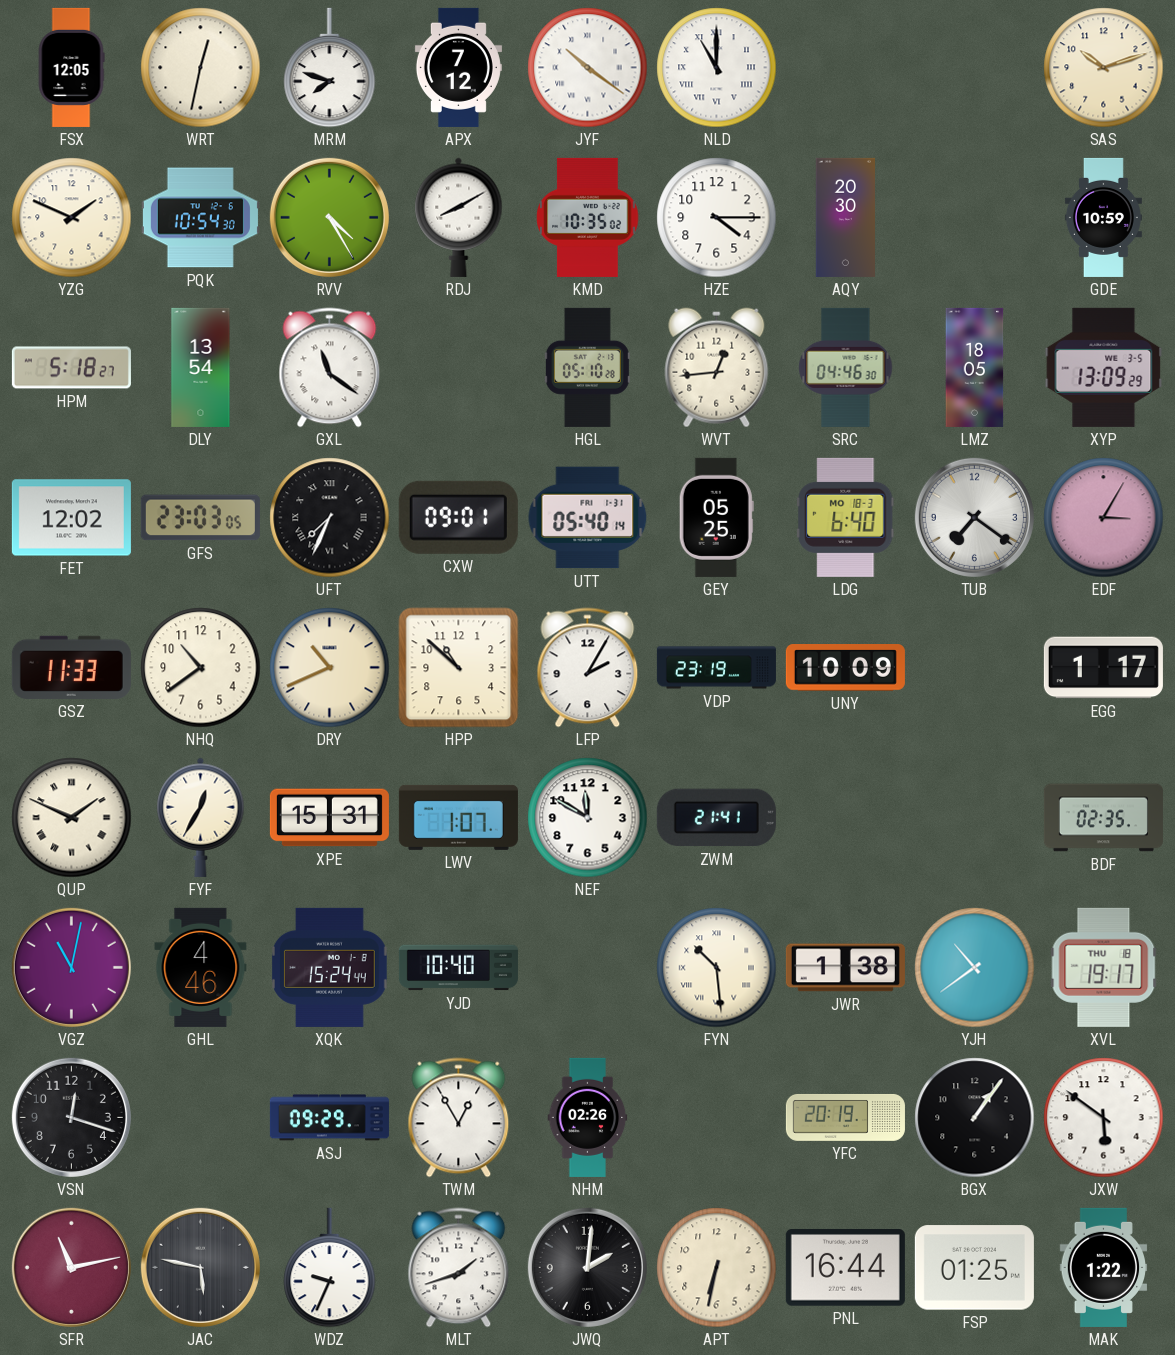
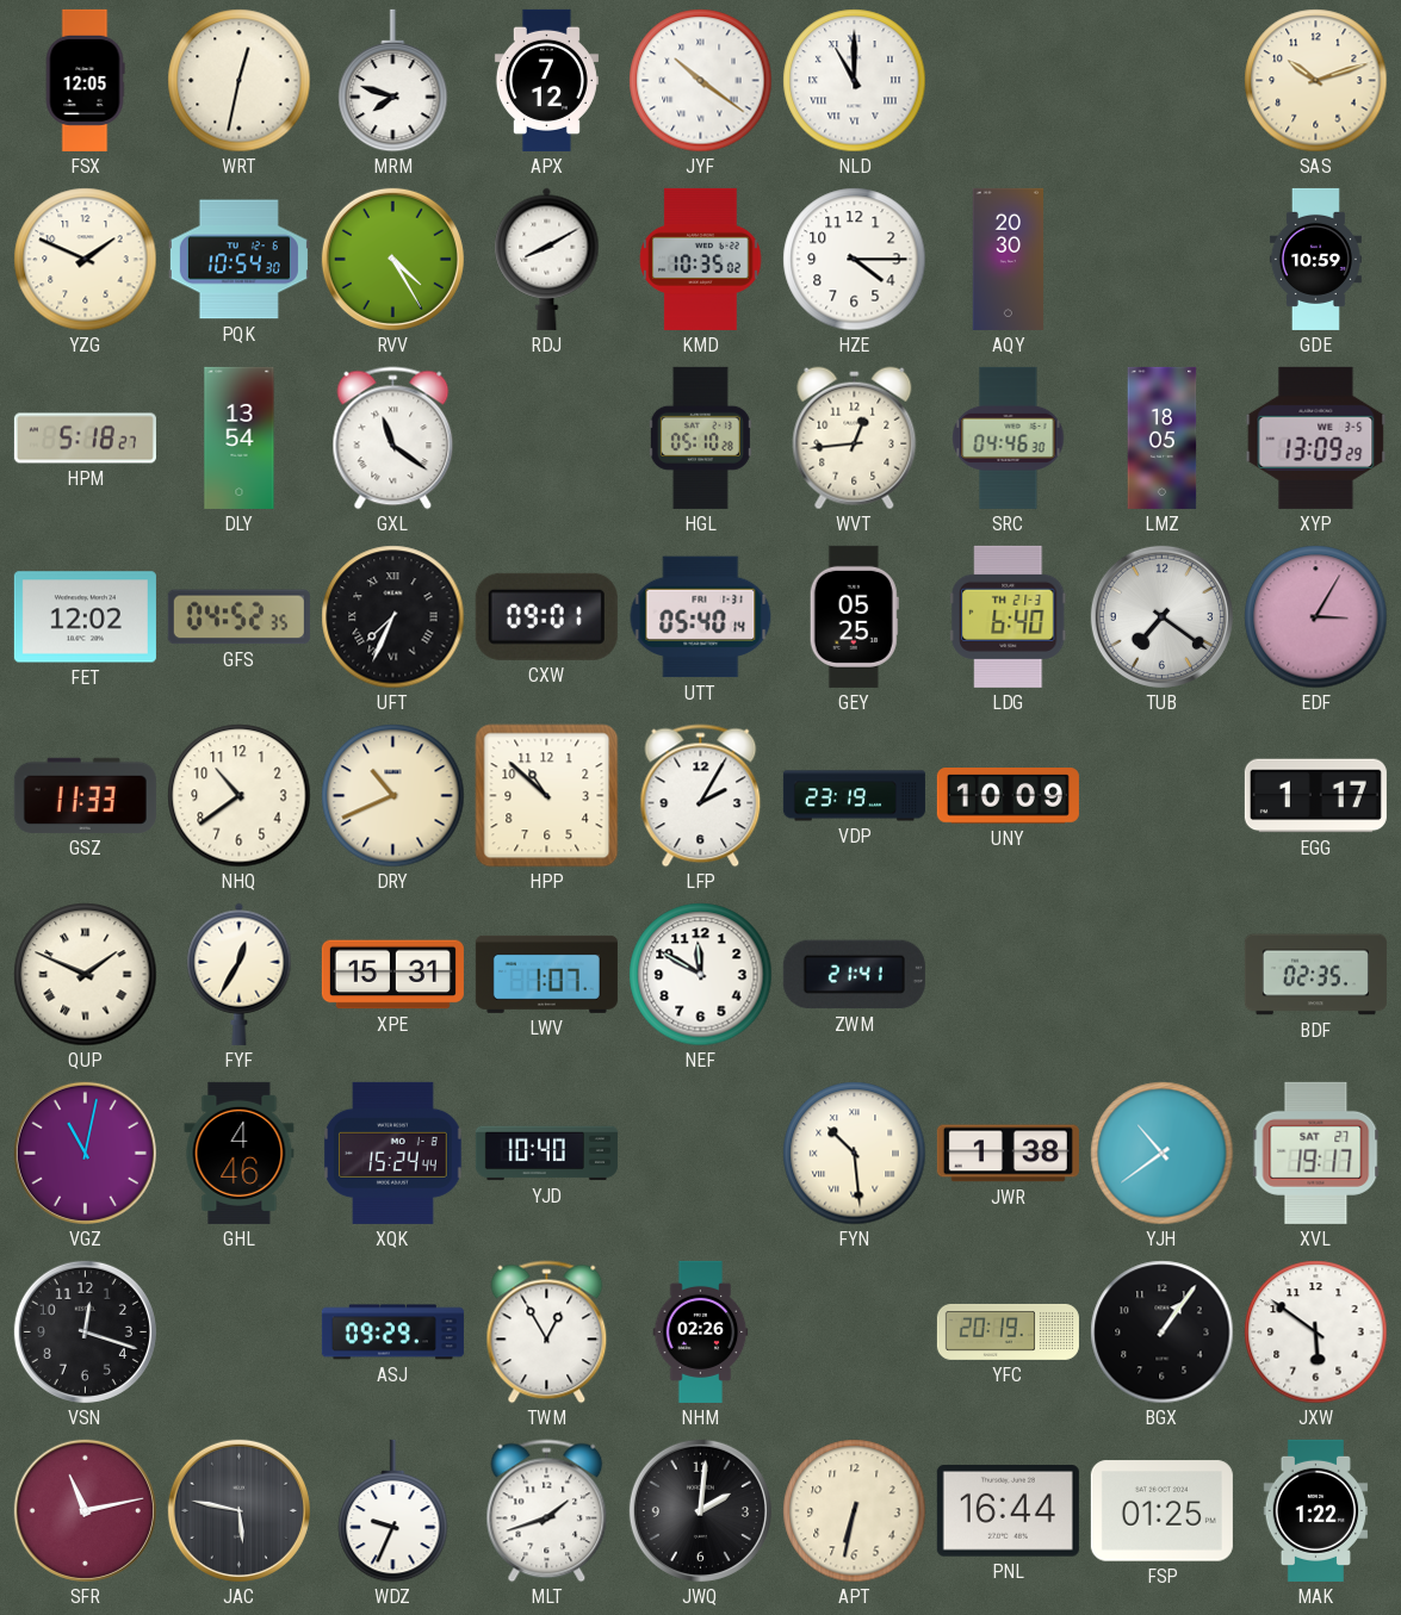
GFS: 23:03 -> 04:52 (238, 617)
LDG date: MO 18-3 -> TH 21-3 (1008, 616)
XVL date: THU 18 -> SAT 27 (1316, 1153)
